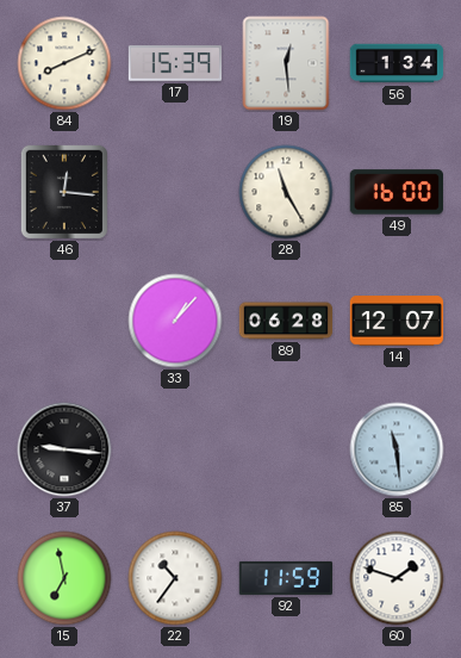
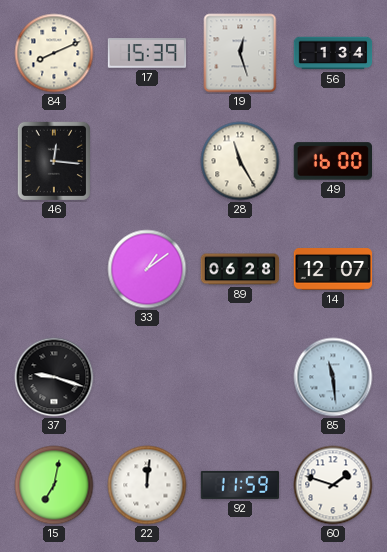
19: 12:29 -> 12:27 (240, 53)
33: 1:07 -> 1:09 (147, 269)
37: 9:16 -> 9:18 (54, 377)
15: 6:58 -> 7:02 (54, 485)
22: 10:36 -> 12:01 (147, 485)
